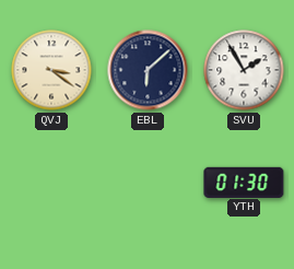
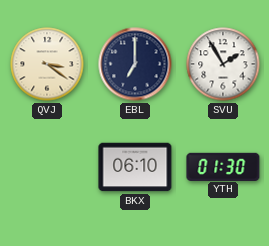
EBL: 6:08 -> 7:00 (135, 64)
BKX: none -> 06:10 (135, 167)
